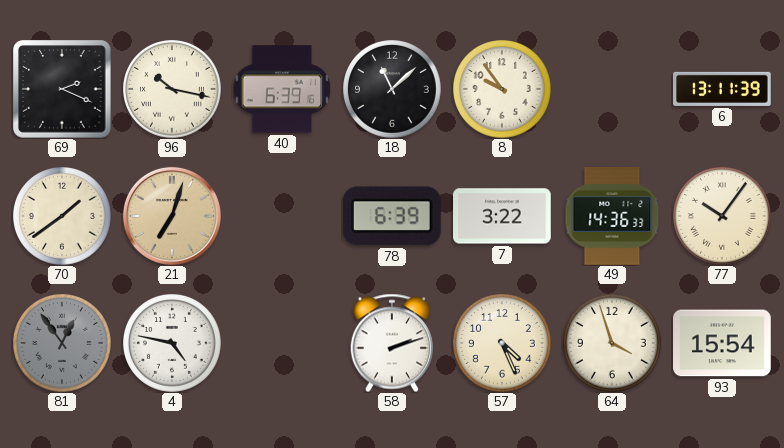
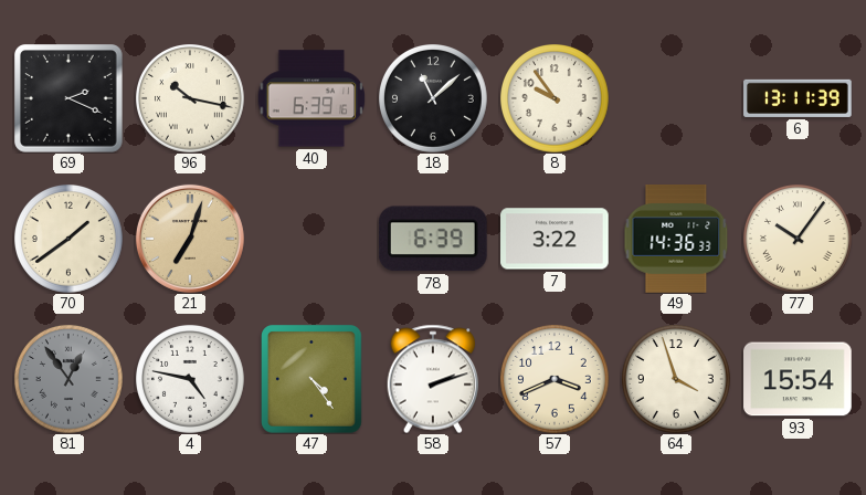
47: none -> 4:24 (313, 380)
57: 4:26 -> 3:41 (556, 380)
